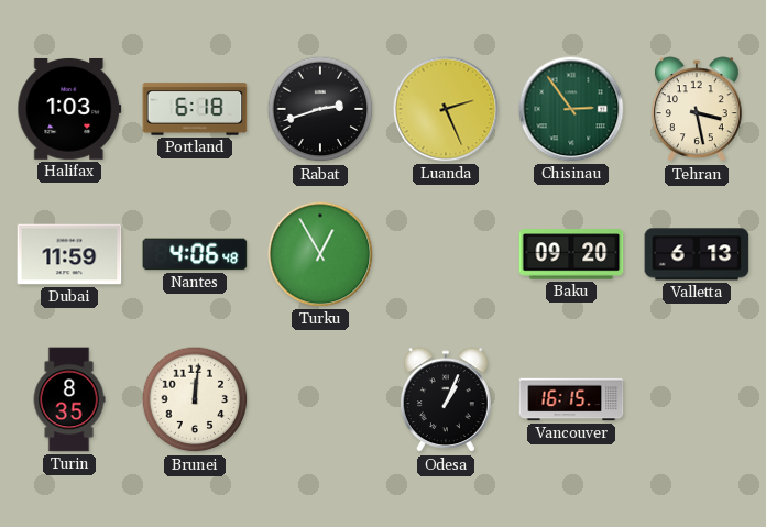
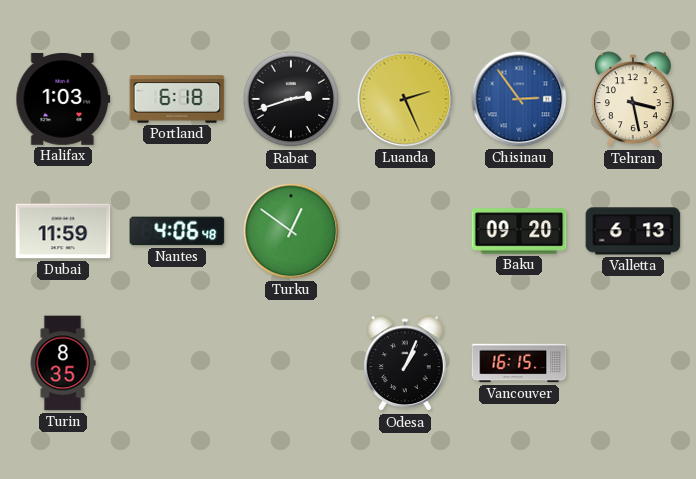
Chisinau dial: green -> blue (519, 99)
Turku: 12:55 -> 12:51 (291, 231)
Brunei: 12:01 -> none (195, 399)
